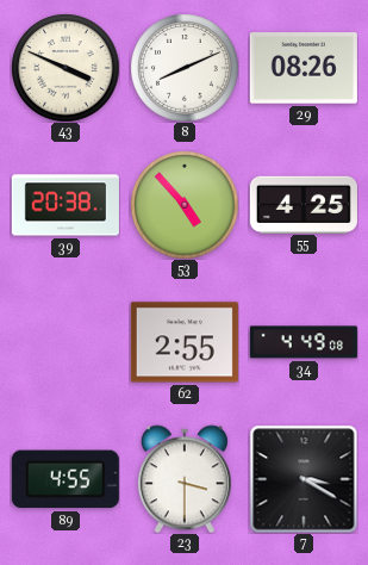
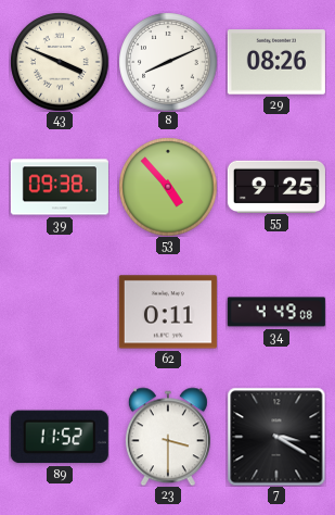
39: 20:38 -> 09:38 (60, 187)
55: 4:25 -> 9:25 (276, 186)
62: 2:55 -> 0:11 (168, 312)
89: 4:55 -> 11:52 (60, 437)
